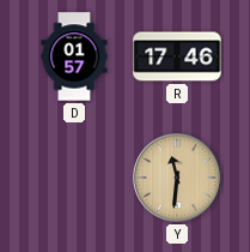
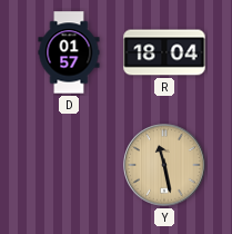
R: 17:46 -> 18:04 (164, 52)
Y: 11:31 -> 11:28 (164, 165)
